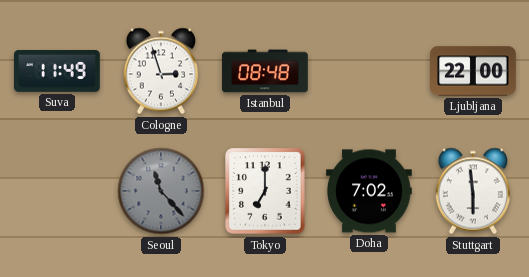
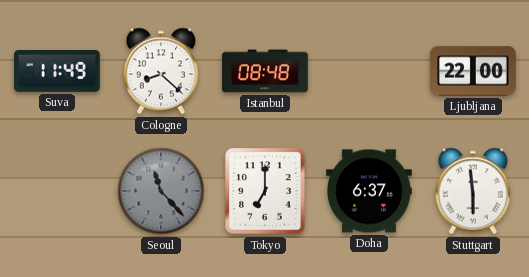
Cologne: 2:57 -> 8:22 (160, 71)
Doha: 7:02 -> 6:37 (369, 191)
